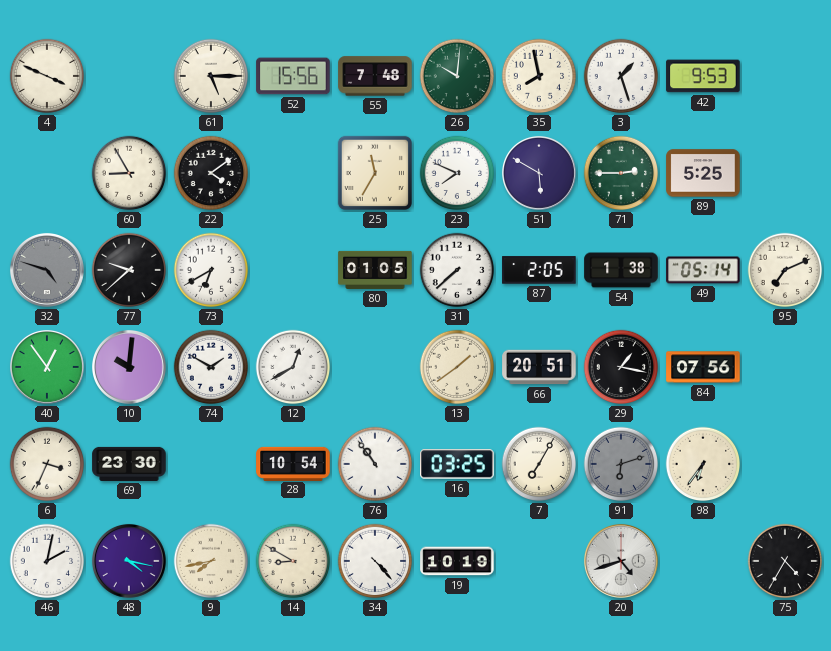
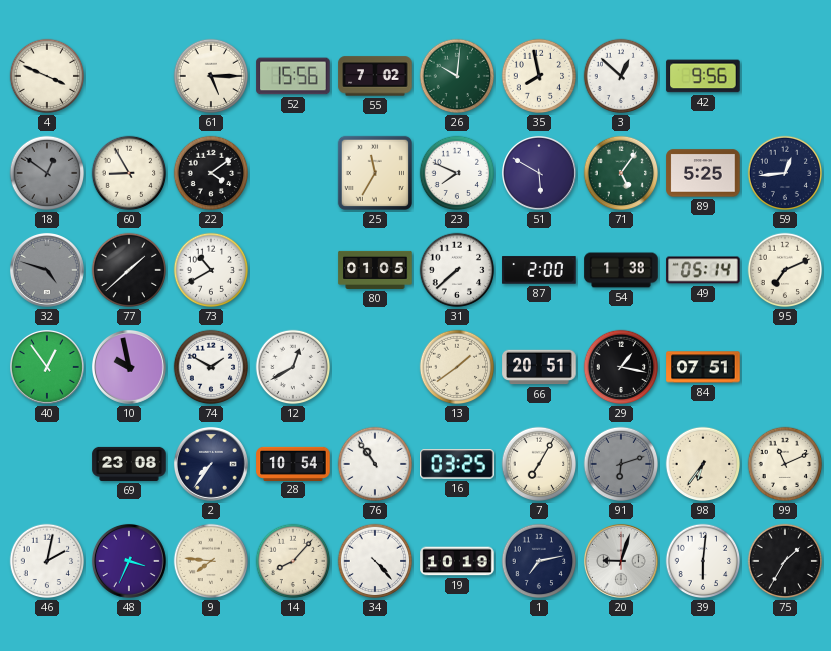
55: 7:48 -> 7:02 (375, 76)
3: 1:27 -> 12:52 (621, 76)
42: 9:53 -> 9:56 (703, 76)
18: none -> 12:51 (47, 173)
71: 2:45 -> 5:06 (621, 173)
59: none -> 12:44 (785, 173)
77: 9:38 -> 1:38 (129, 270)
73: 6:40 -> 10:40 (211, 270)
87: 2:05 -> 2:00 (539, 270)
10: 10:01 -> 9:58 (129, 367)
84: 07:56 -> 07:51 (703, 367)
6: 3:34 -> none (47, 464)
69: 23:30 -> 23:08 (129, 464)
2: none -> 7:36 (211, 464)
99: none -> 11:11 (785, 464)
48: 4:17 -> 3:34 (129, 561)
9: 7:43 -> 7:46 (211, 561)
14: 8:50 -> 8:07 (293, 561)
1: none -> 7:13 (539, 561)
20: 4:42 -> 9:03 (621, 561)
39: none -> 6:01 (703, 561)
75: 4:35 -> 1:35 (785, 561)
